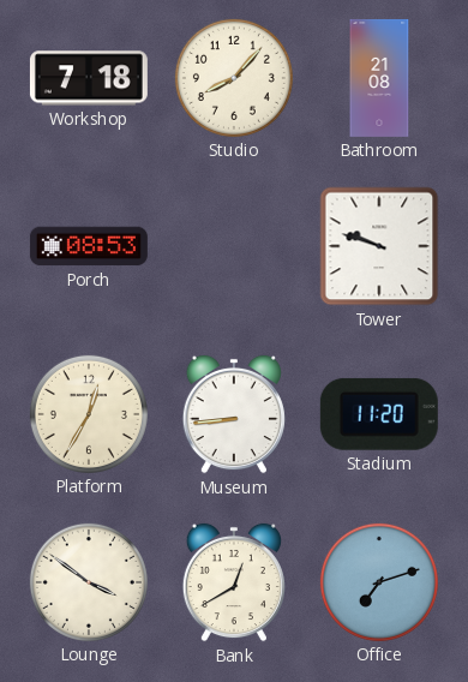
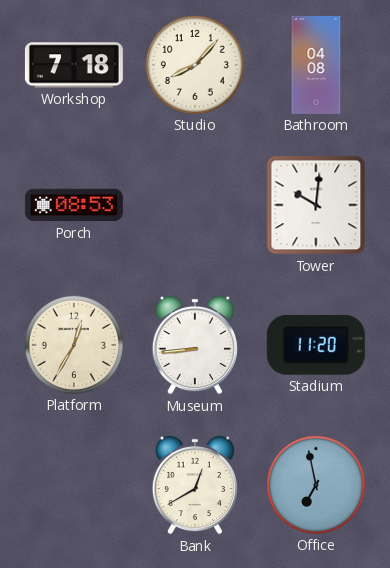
Bathroom: 21:08 -> 04:08 (316, 65)
Tower: 9:48 -> 10:01 (316, 205)
Lounge: 3:51 -> none (89, 582)
Office: 7:12 -> 6:58 (316, 485)
